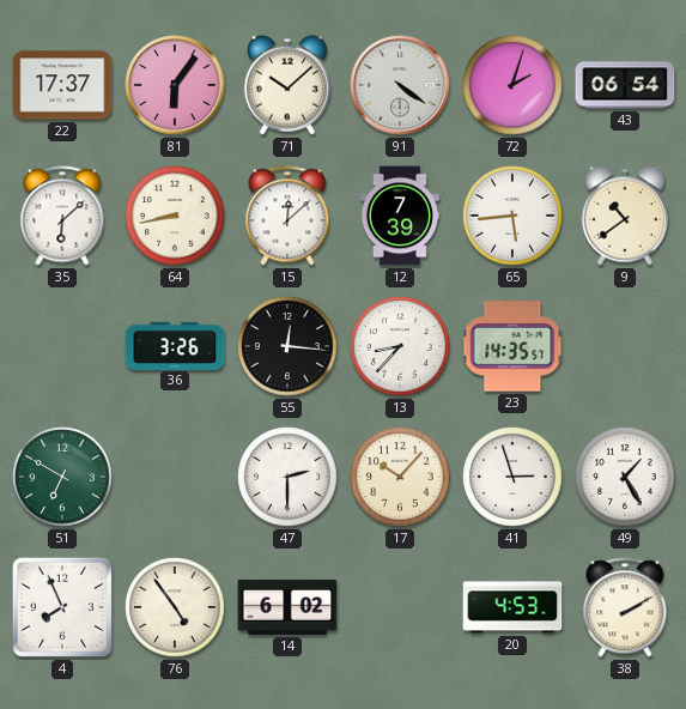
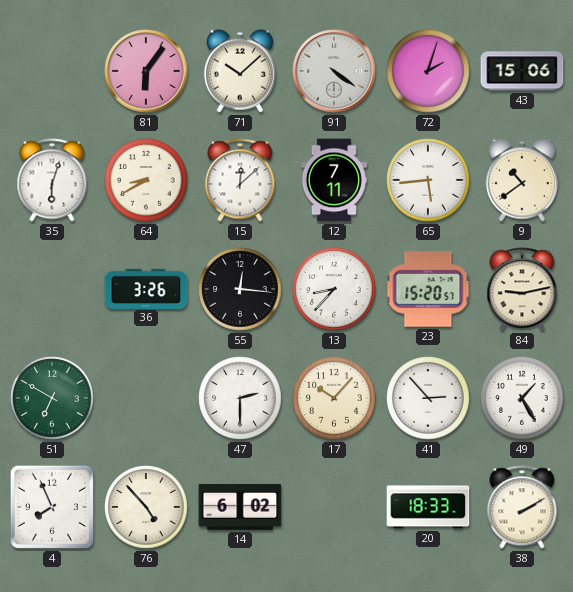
22: 17:37 -> none (62, 85)
43: 06:54 -> 15:06 (522, 71)
35: 6:08 -> 6:03 (52, 180)
64: 8:43 -> 8:40 (146, 180)
12: 7:39 -> 7:11 (334, 180)
23: 14:35 -> 15:20 (428, 289)
84: none -> 9:13 (522, 289)
41: 2:57 -> 2:53 (428, 398)
76: 4:54 -> 4:53 (146, 507)
20: 4:53 -> 18:33 (428, 507)
